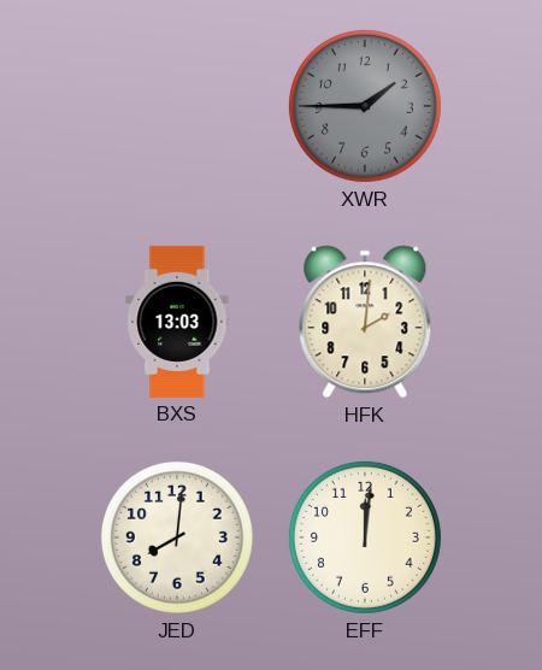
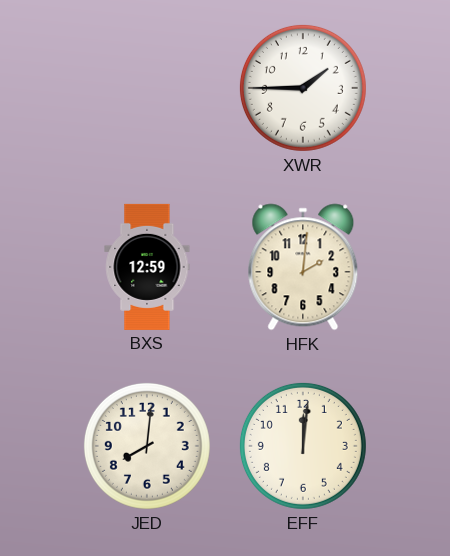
XWR dial: grey -> white (303, 88)
BXS: 13:03 -> 12:59 (147, 267)
